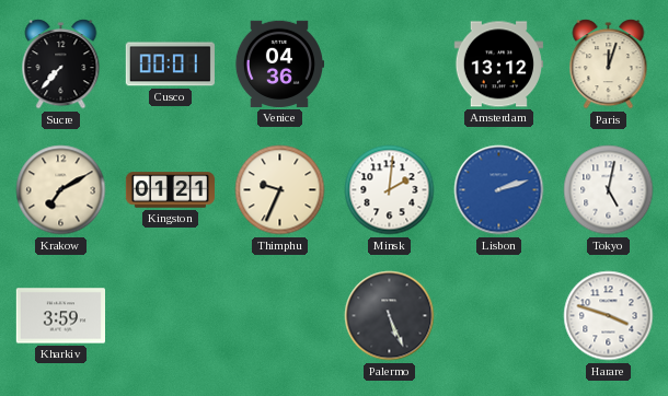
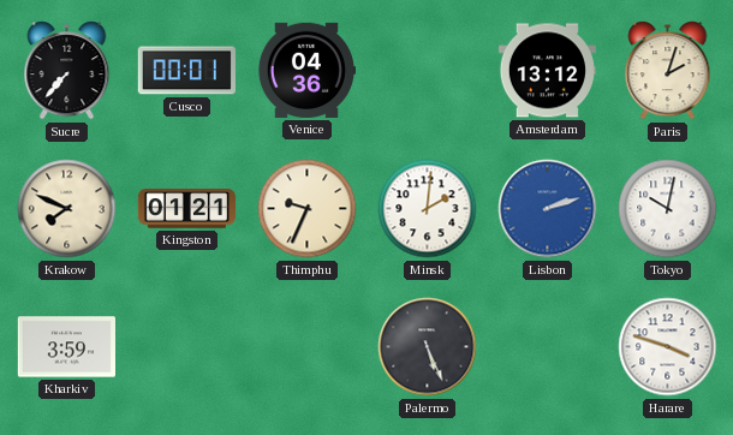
Paris: 12:03 -> 2:03 (668, 71)
Krakow: 7:10 -> 7:49 (67, 209)
Tokyo: 5:02 -> 10:02 (668, 209)
